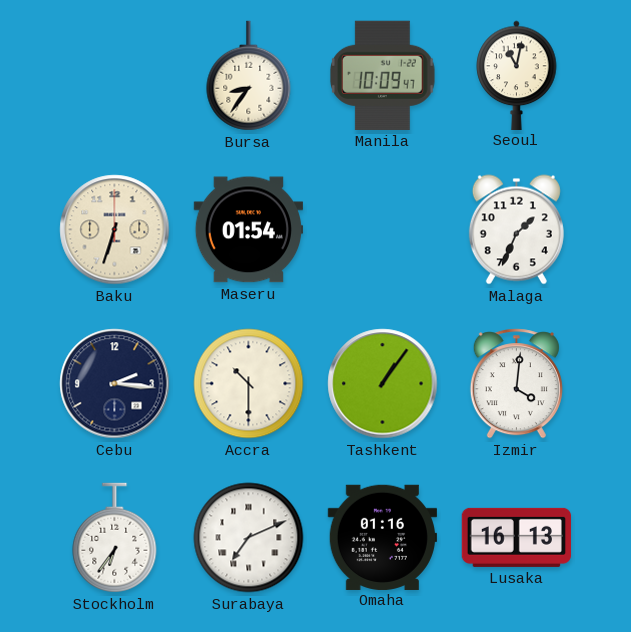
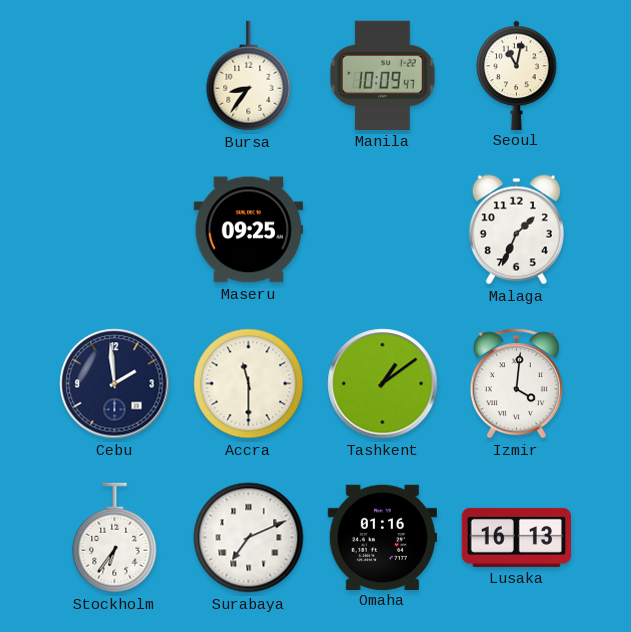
Baku: 6:33 -> none (115, 230)
Maseru: 01:54 -> 09:25 (248, 230)
Cebu: 2:16 -> 1:59 (115, 384)
Accra: 10:30 -> 11:30 (249, 384)
Tashkent: 1:06 -> 1:09 (383, 384)
